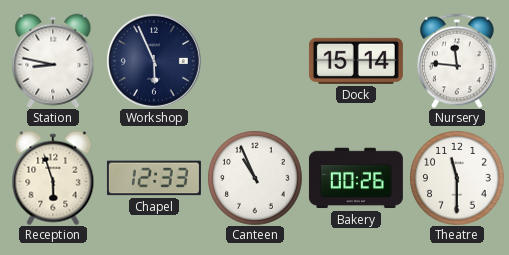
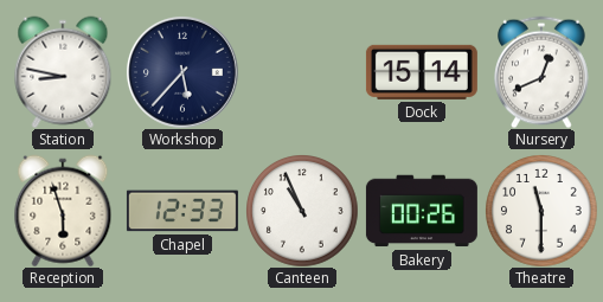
Workshop: 5:56 -> 5:37 (182, 72)
Nursery: 11:46 -> 12:41 (543, 72)
